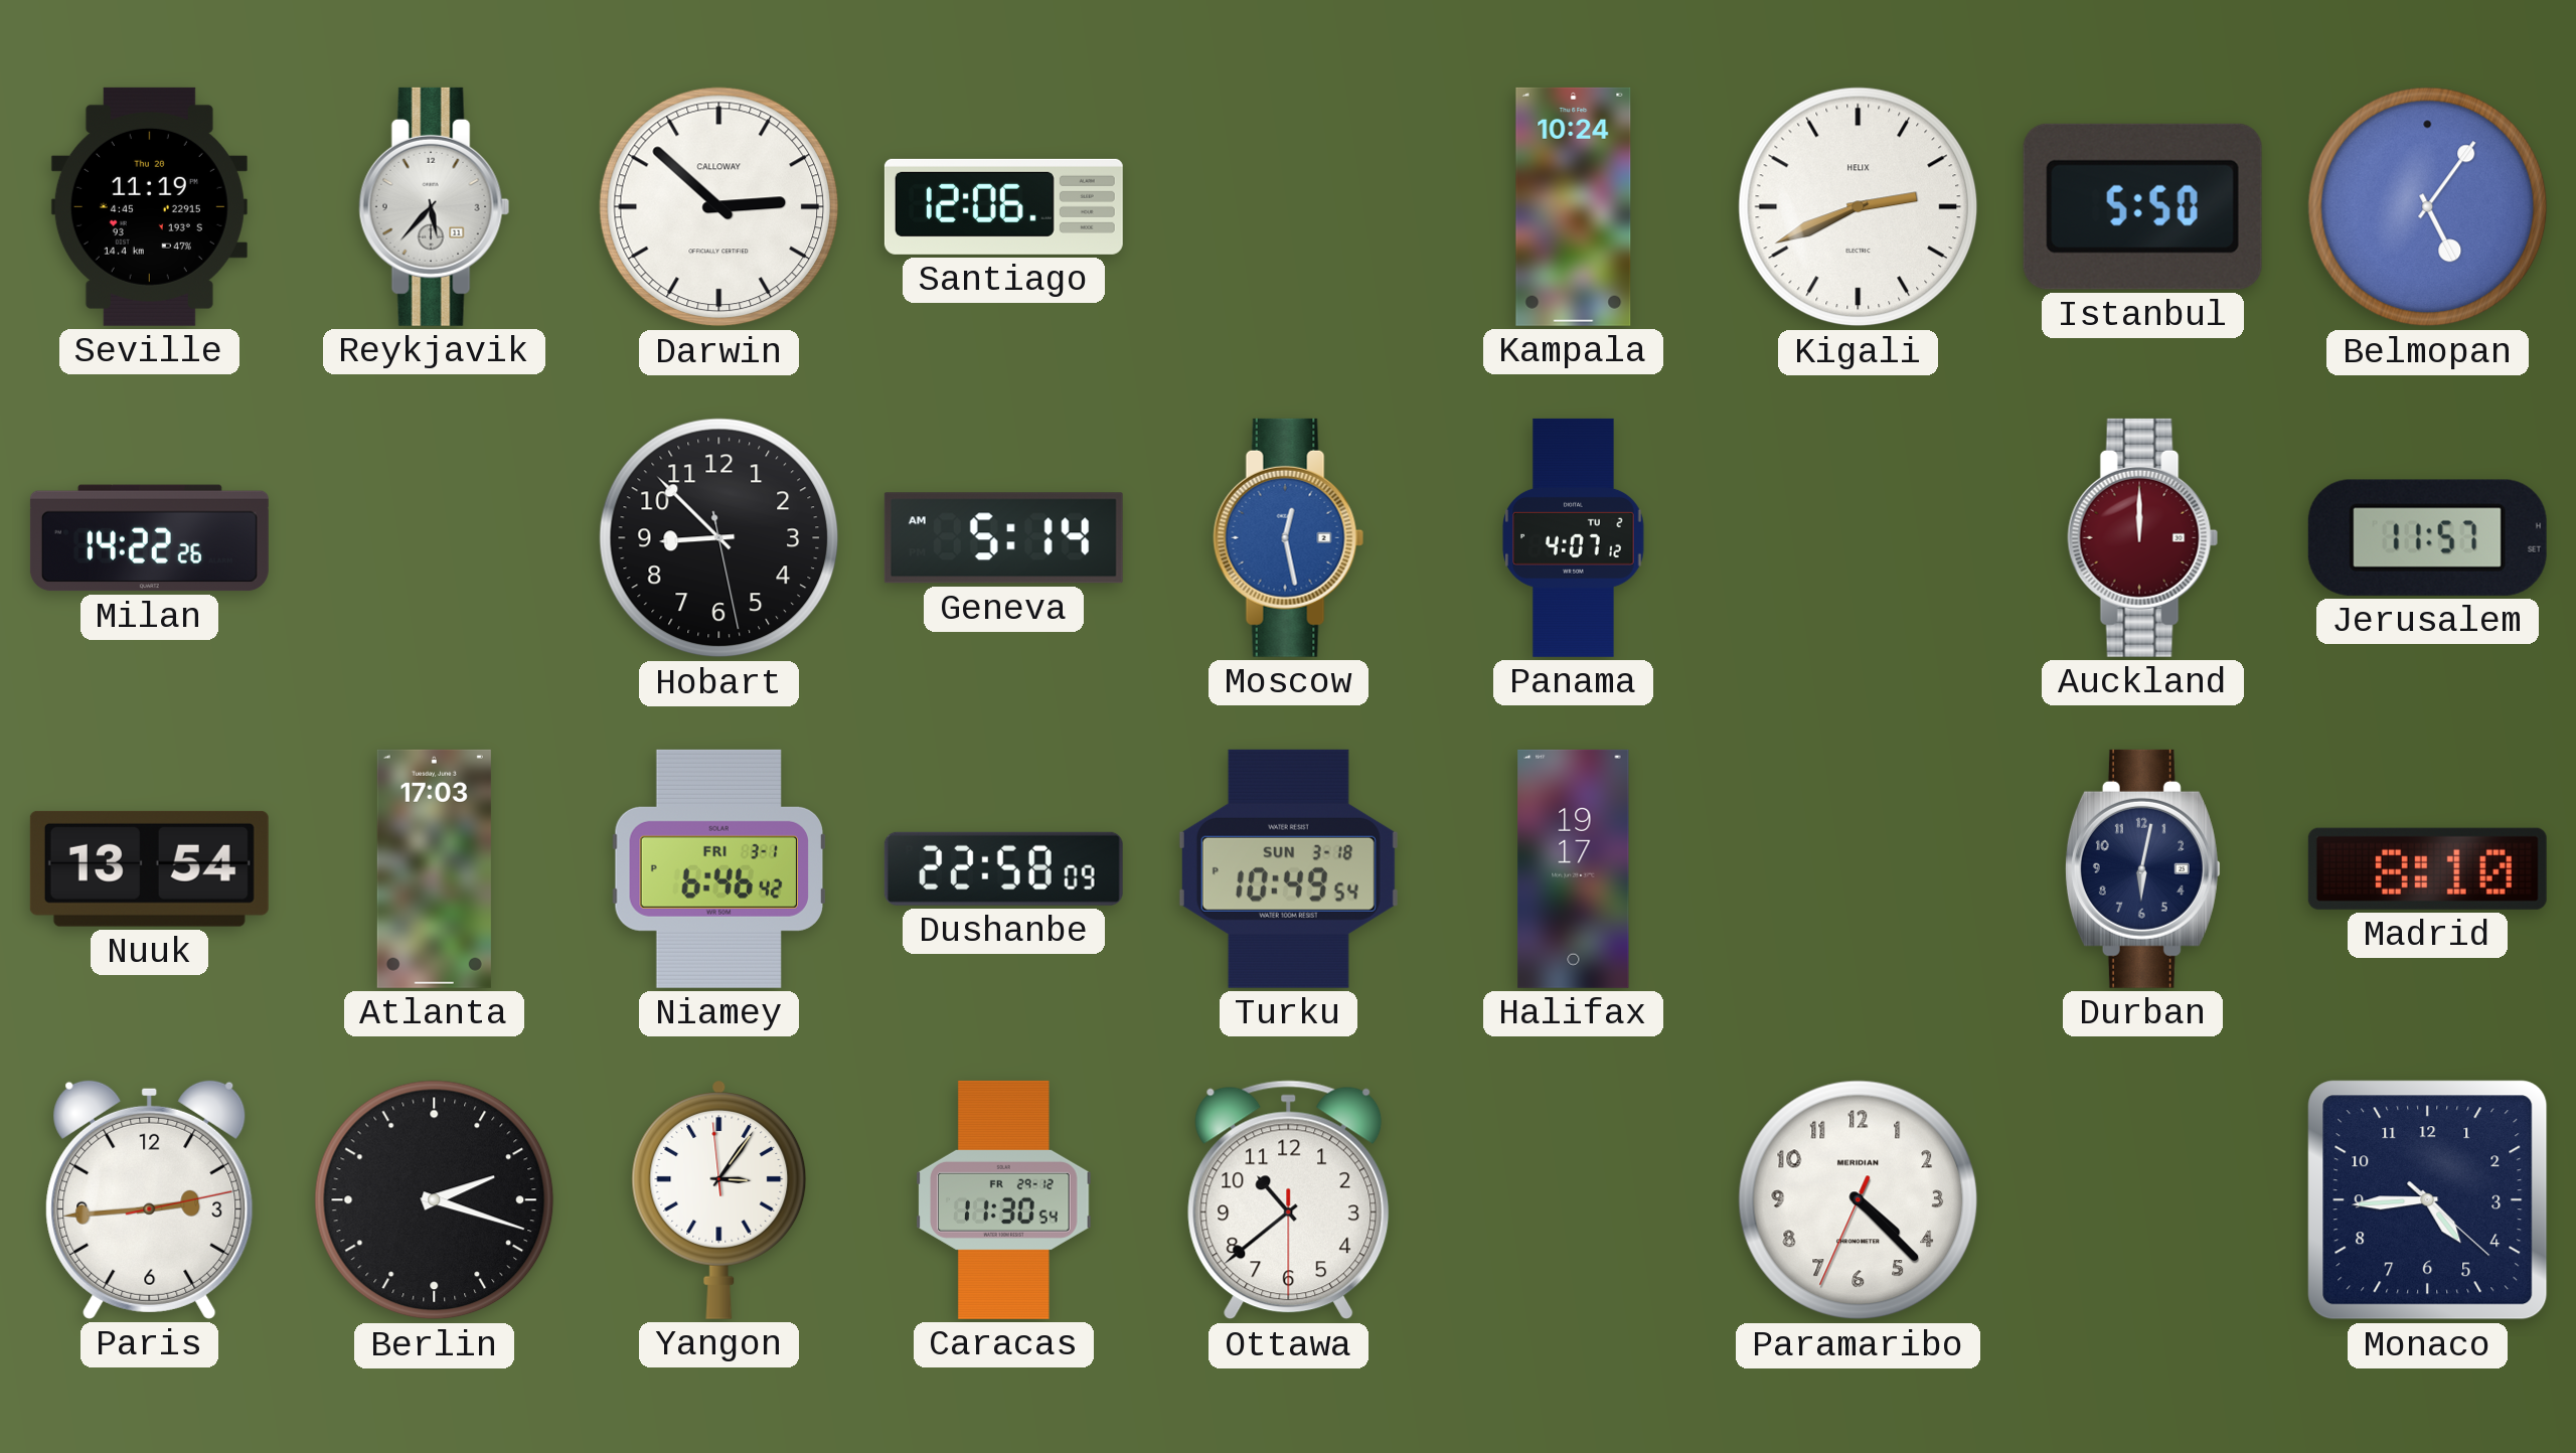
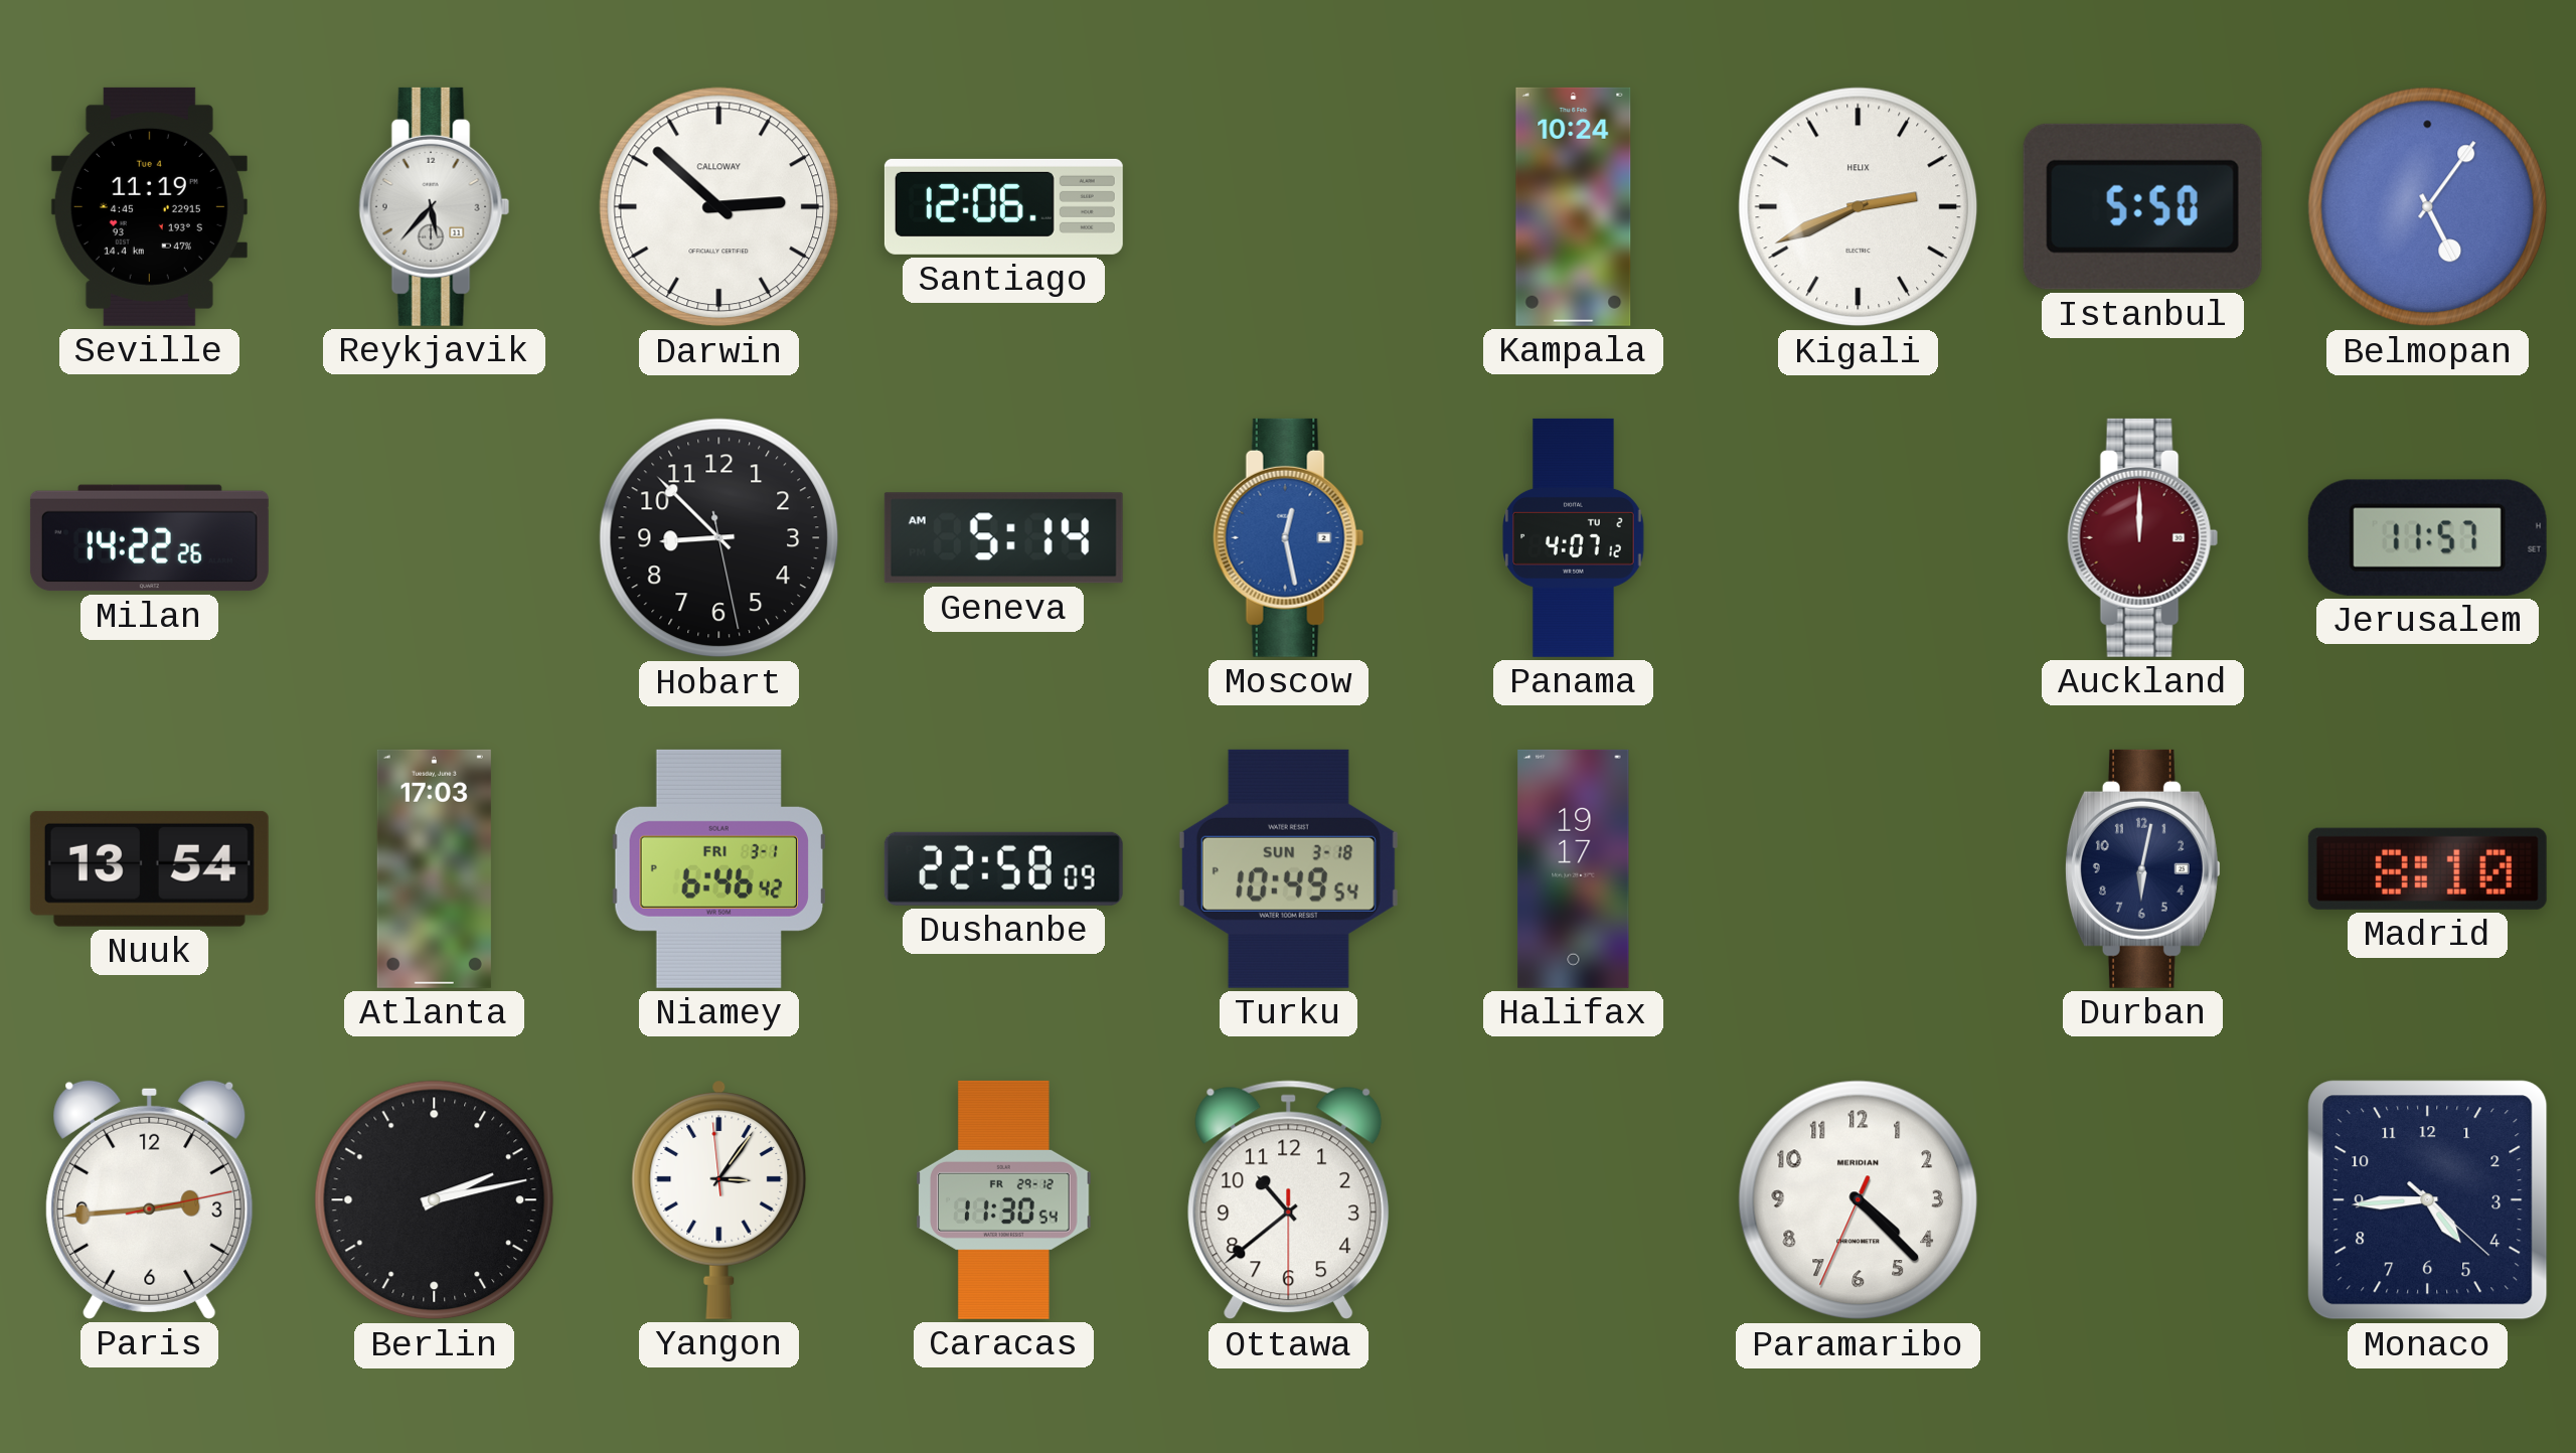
Seville date: Thu 20 -> Tue 4 (149, 206)
Berlin: 2:18 -> 2:13 (435, 1200)
